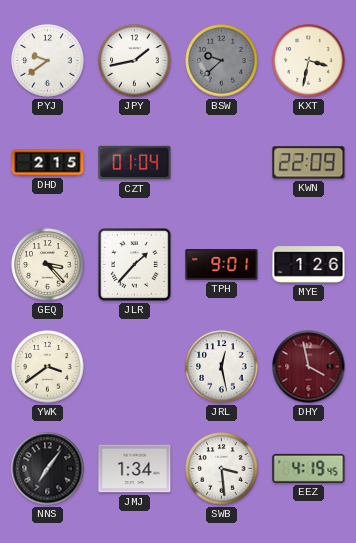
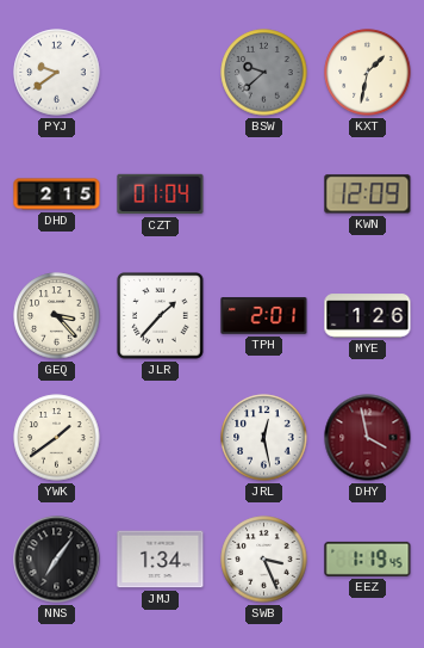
JPY: 1:43 -> none (135, 61)
KXT: 3:32 -> 1:32 (368, 73)
KWN: 22:09 -> 12:09 (368, 195)
TPH: 9:01 -> 2:01 (264, 316)
YWK: 3:39 -> 1:39 (57, 438)
SWB: 3:29 -> 3:26 (264, 560)
EEZ: 4:19 -> 1:19 (368, 558)
